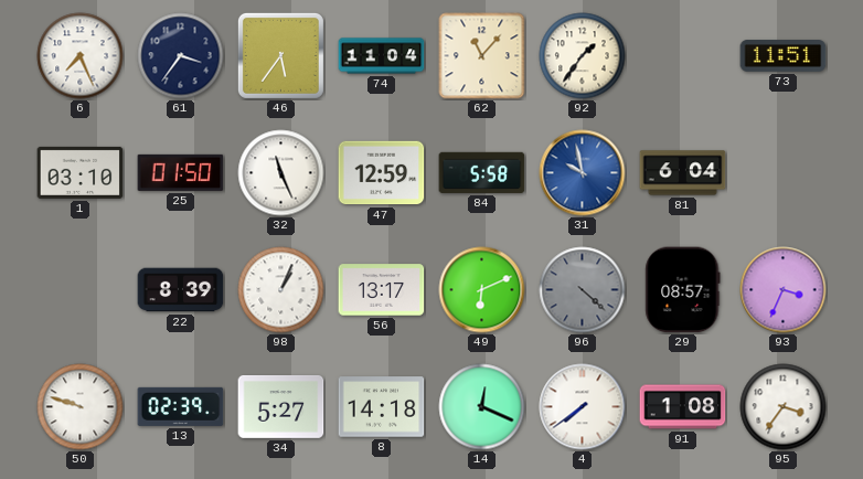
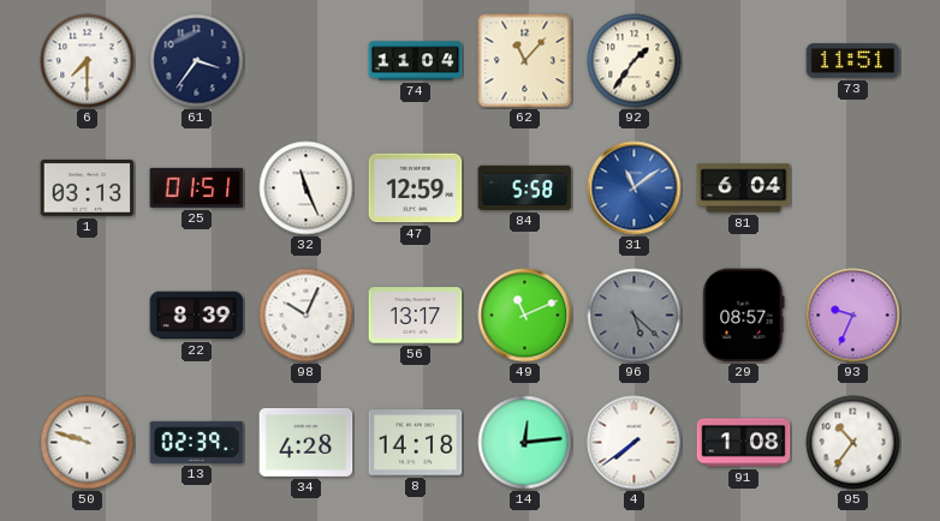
6: 7:26 -> 7:30 (88, 61)
46: 5:36 -> none (280, 55)
1: 03:10 -> 03:13 (88, 187)
25: 01:50 -> 01:51 (197, 187)
31: 9:58 -> 11:09 (635, 188)
98: 1:04 -> 10:04 (307, 316)
49: 6:11 -> 11:11 (525, 316)
96: 4:22 -> 5:22 (635, 316)
93: 3:34 -> 9:34 (853, 316)
34: 5:27 -> 4:28 (307, 442)
14: 12:19 -> 12:14 (525, 443)
95: 3:36 -> 10:36 (853, 443)
